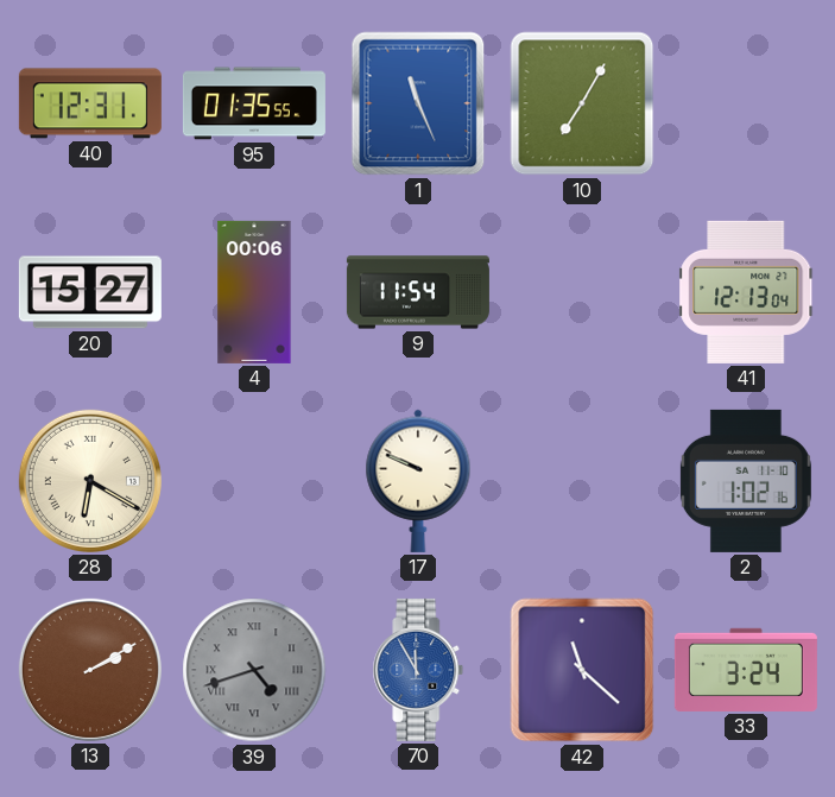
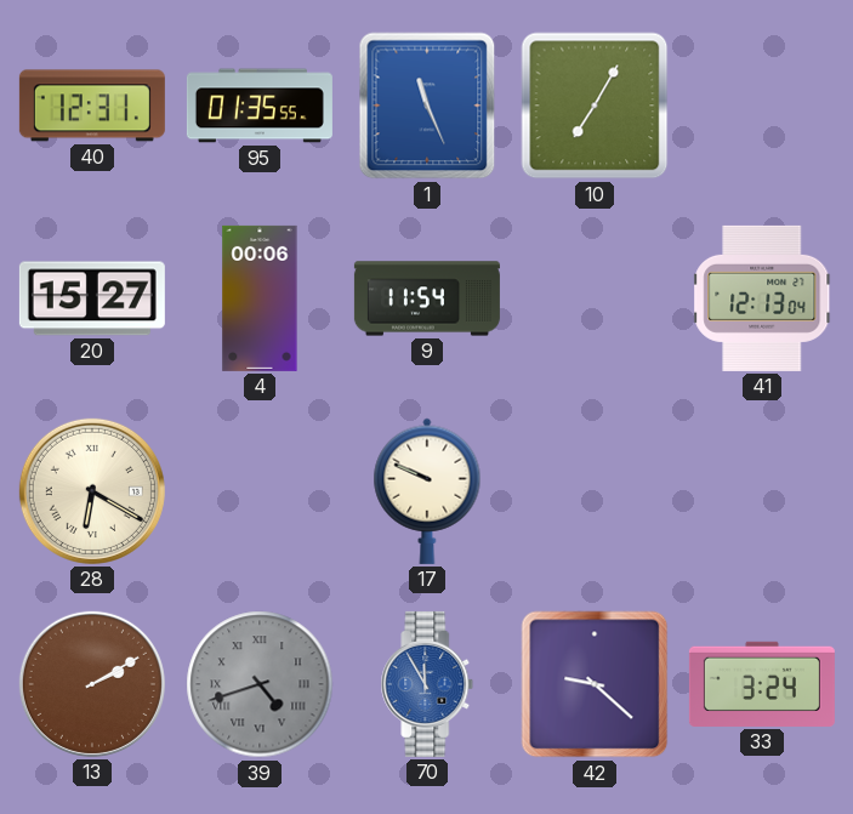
2: 1:02 -> none (746, 481)
42: 11:22 -> 9:22 (595, 684)
